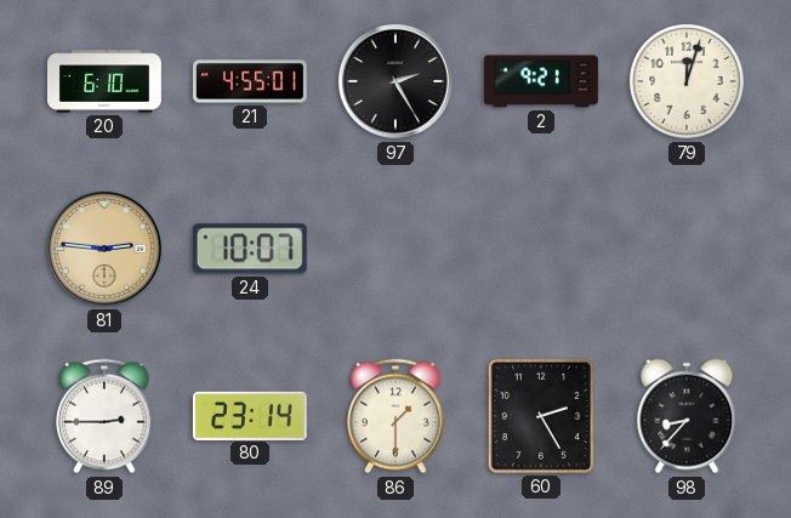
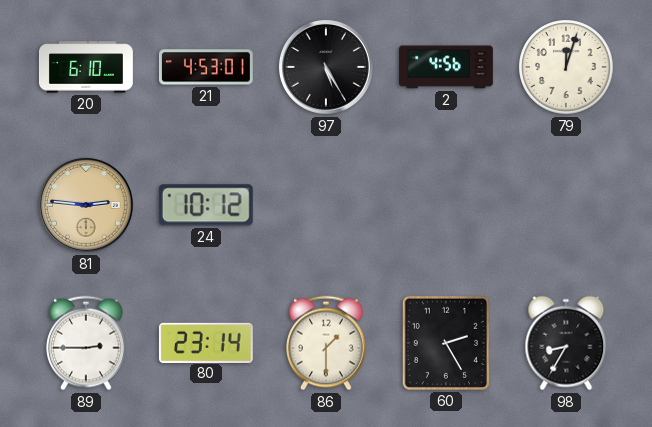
21: 4:55 -> 4:53 (206, 67)
97: 2:25 -> 5:25 (326, 67)
2: 9:21 -> 4:56 (446, 67)
24: 10:07 -> 10:12 (206, 205)
98: 8:37 -> 8:35 (566, 343)
